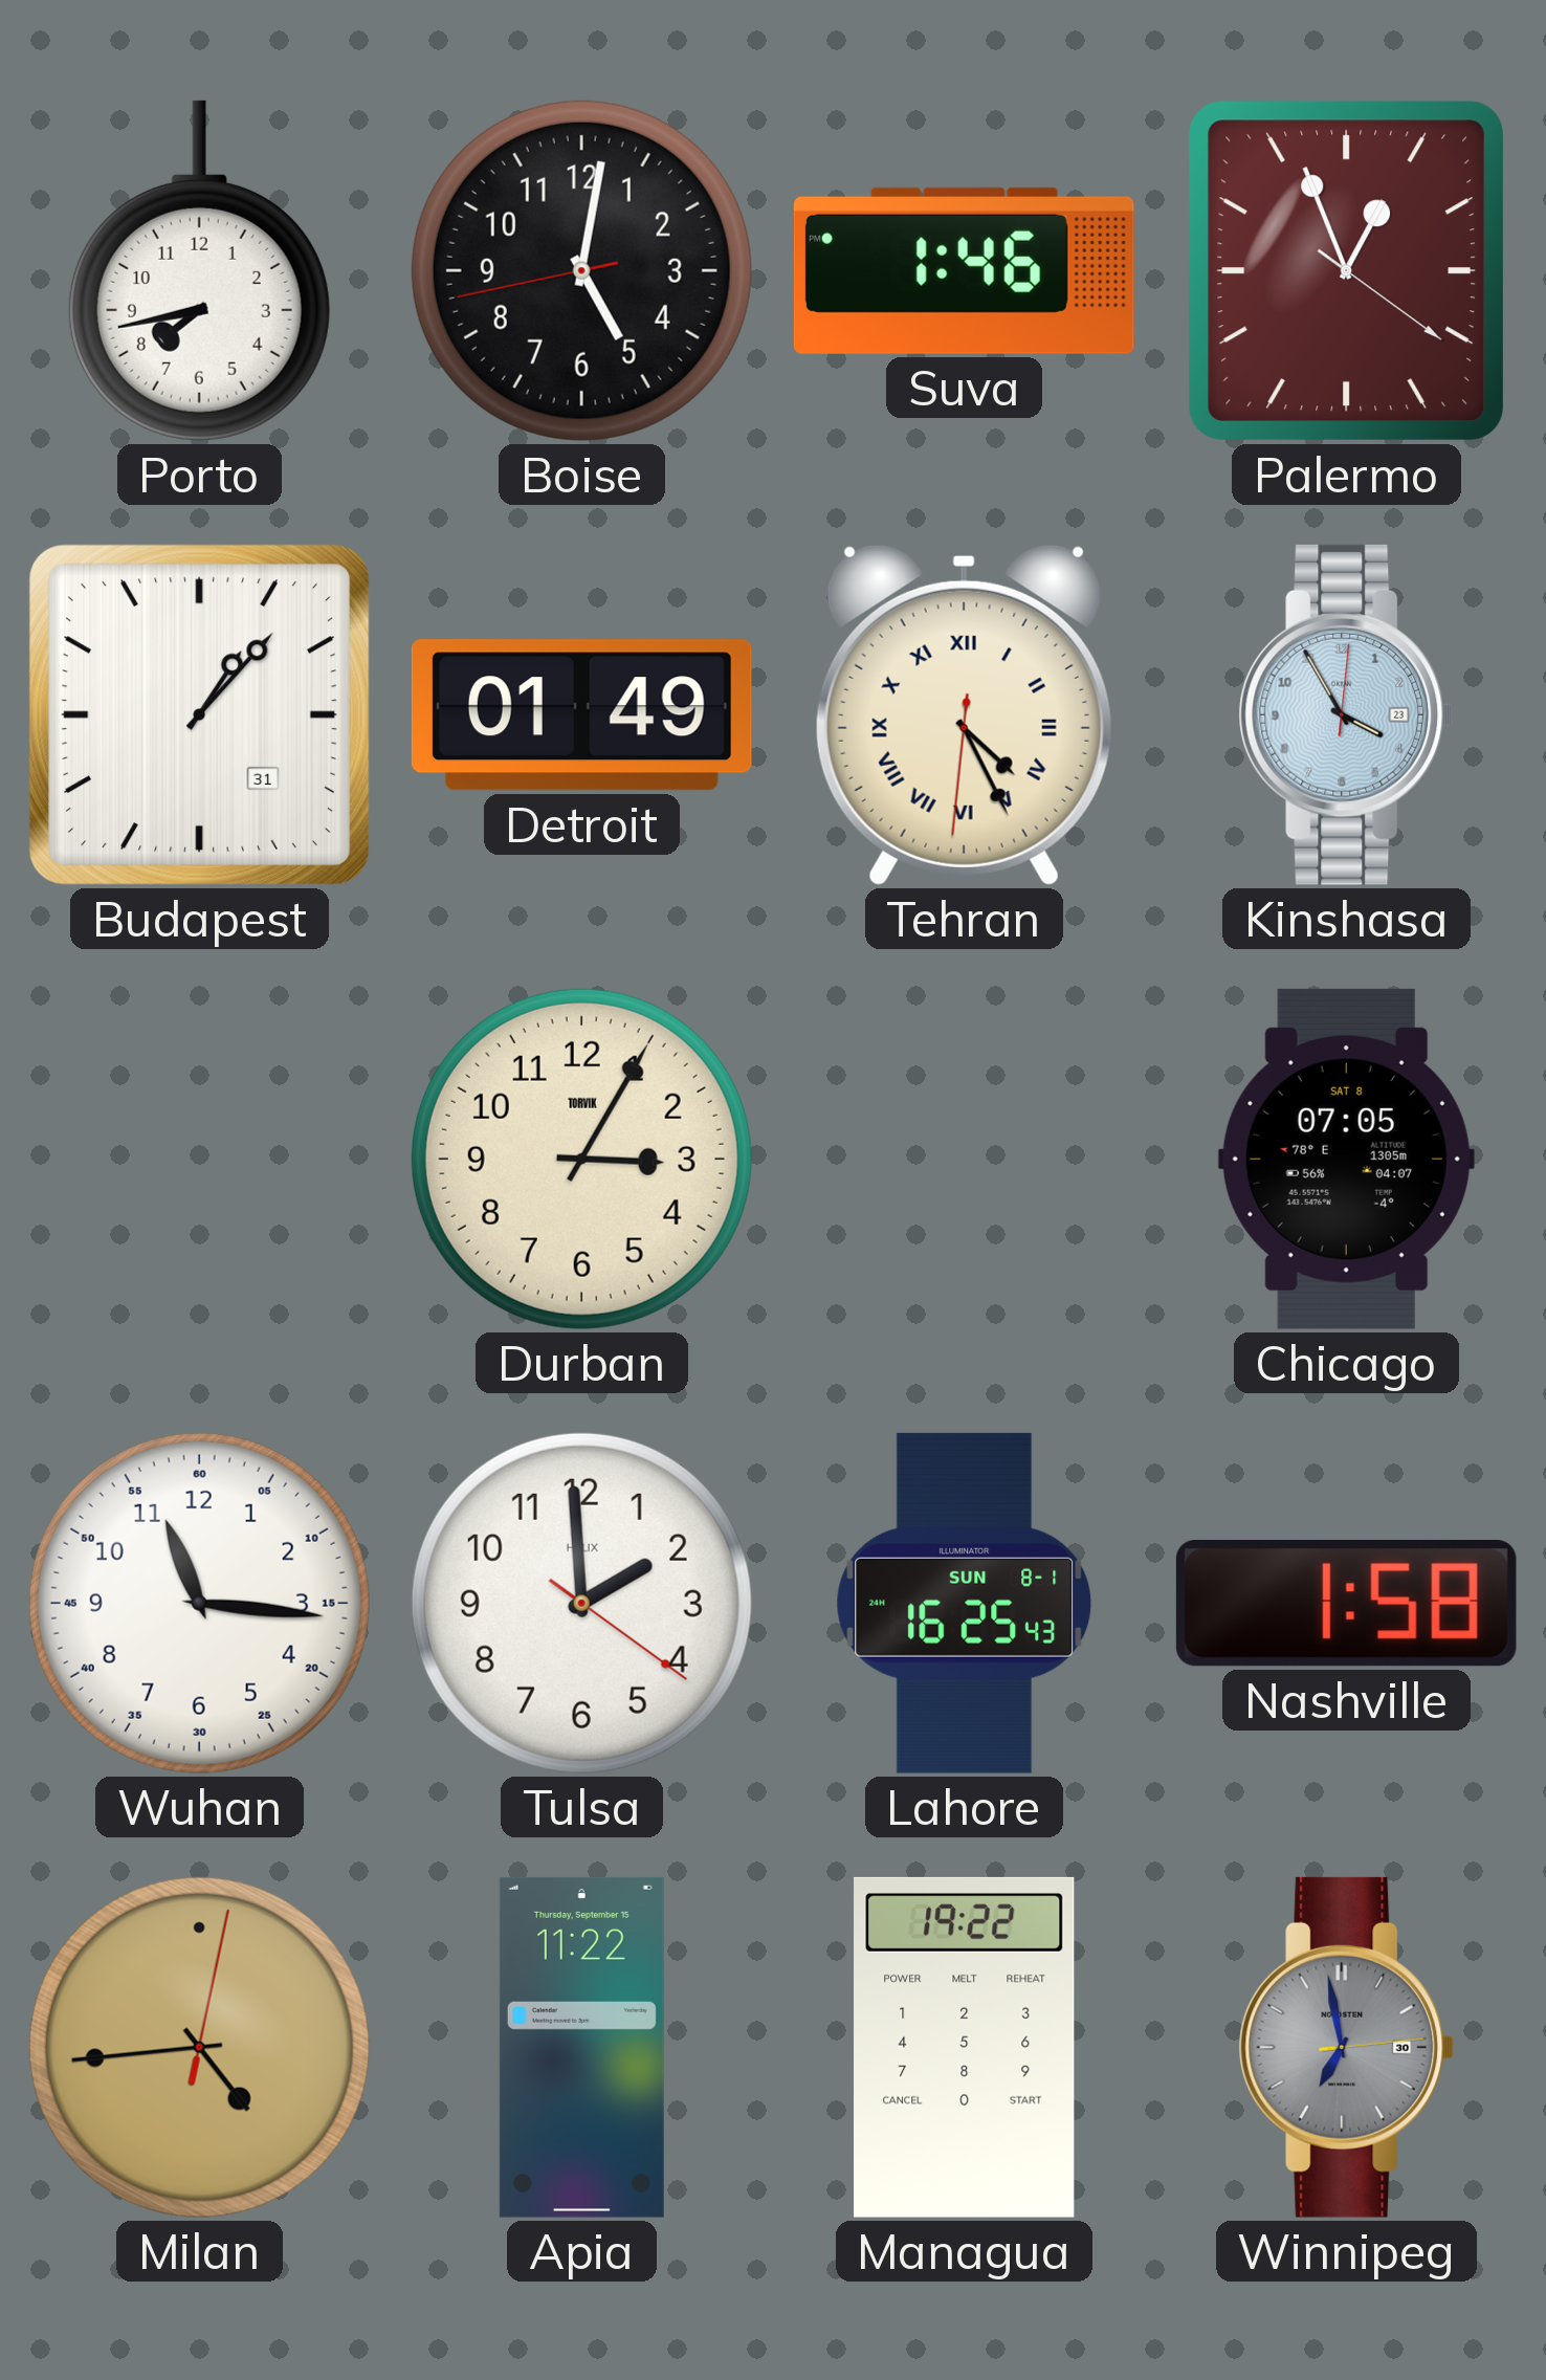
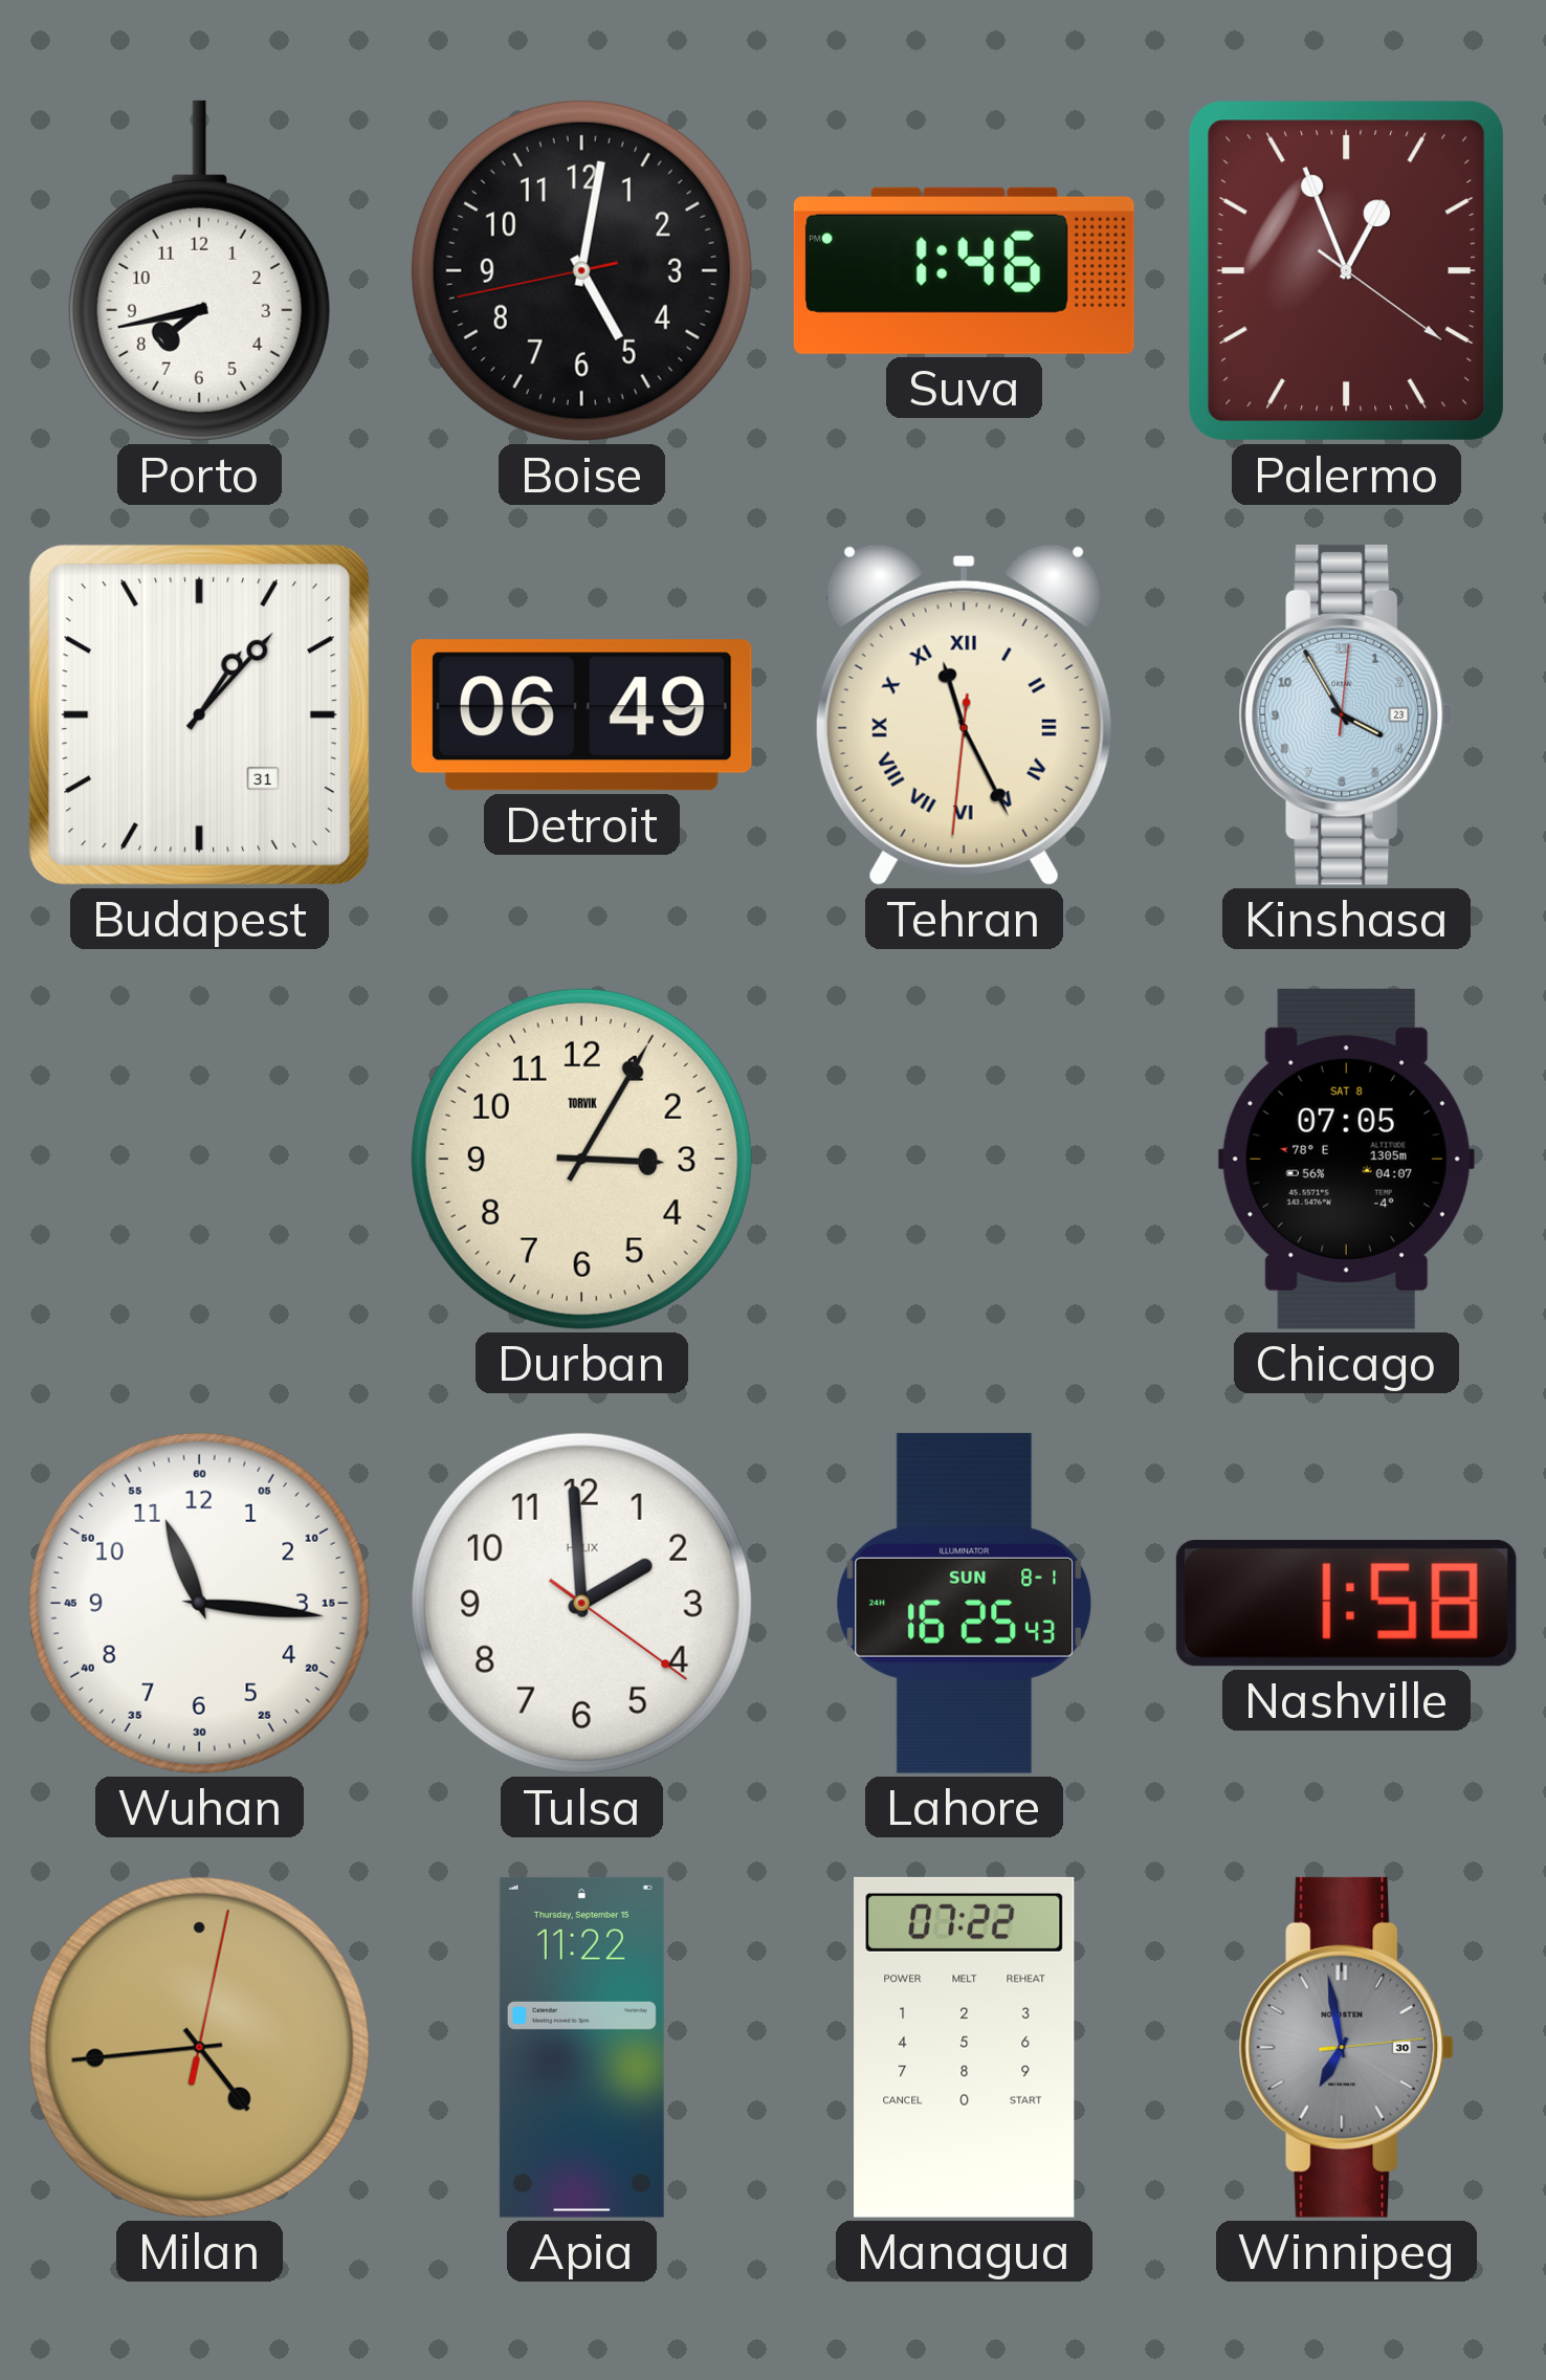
Detroit: 01:49 -> 06:49 (581, 715)
Tehran: 4:25 -> 11:25 (964, 714)
Managua: 19:22 -> 07:22 (965, 2047)
